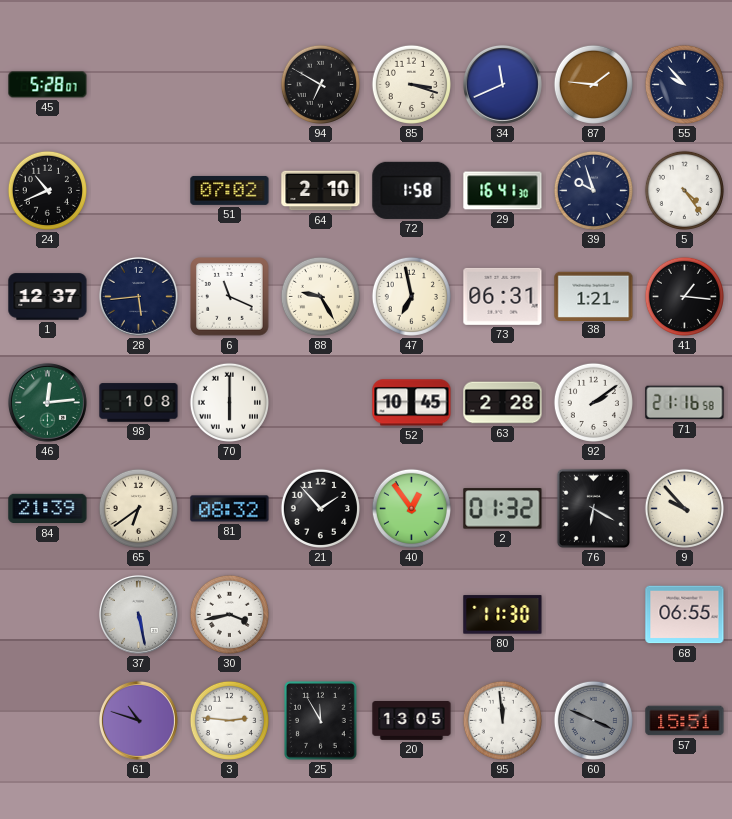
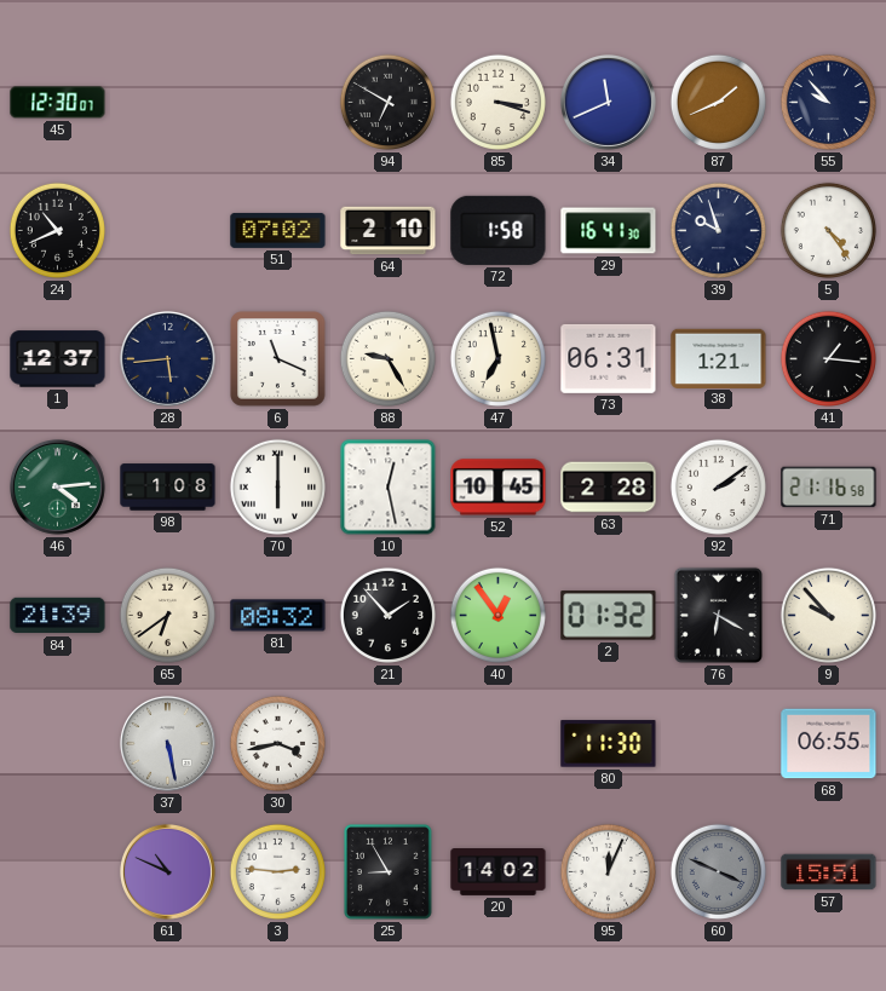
45: 5:28 -> 12:30 (58, 103)
87: 1:46 -> 1:41 (718, 102)
46: 12:14 -> 4:14 (57, 486)
10: none -> 12:28 (389, 488)
61: 10:48 -> 10:49 (167, 871)
25: 11:55 -> 8:55 (389, 872)
20: 13:05 -> 14:02 (499, 872)
95: 11:59 -> 12:04 (608, 871)
